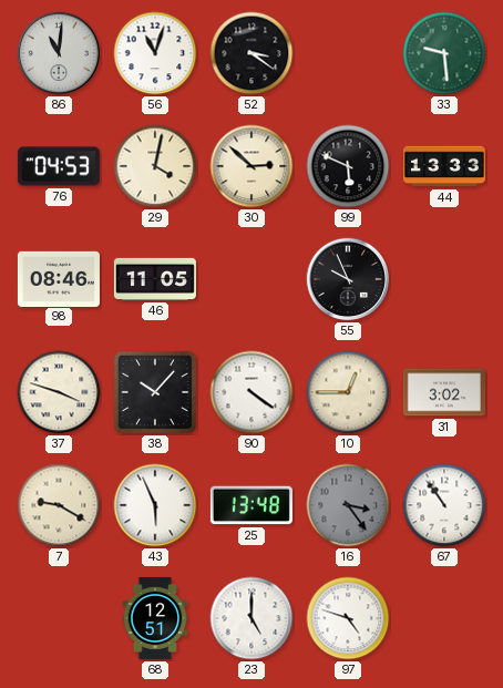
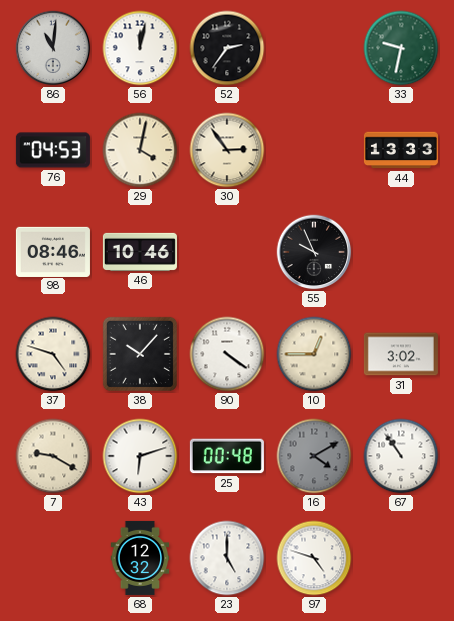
56: 11:03 -> 12:02 (140, 48)
52: 3:21 -> 2:36 (227, 48)
33: 9:29 -> 9:32 (401, 48)
30: 2:52 -> 2:54 (227, 150)
99: 5:49 -> none (348, 166)
46: 11:05 -> 10:46 (140, 252)
37: 3:48 -> 4:48 (53, 354)
43: 5:56 -> 6:12 (140, 456)
25: 13:48 -> 00:48 (227, 456)
16: 3:24 -> 4:10 (314, 456)
68: 12:51 -> 12:32 (140, 558)
